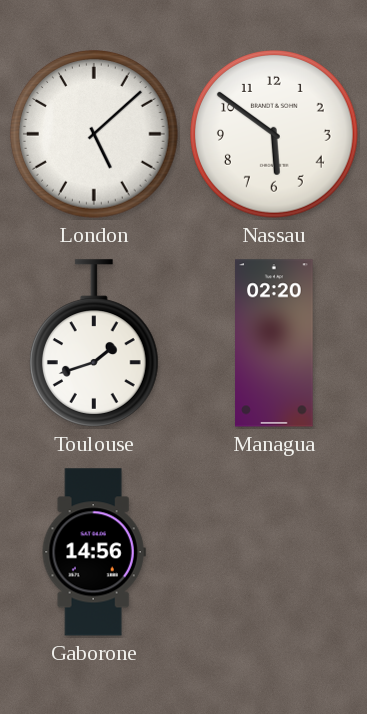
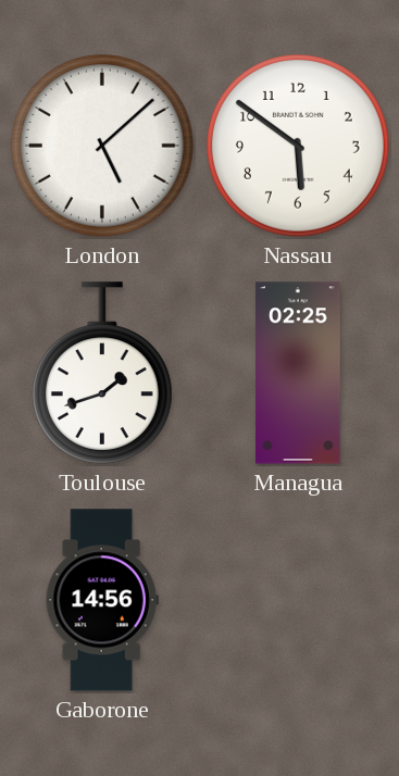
Managua: 02:20 -> 02:25 (298, 373)
